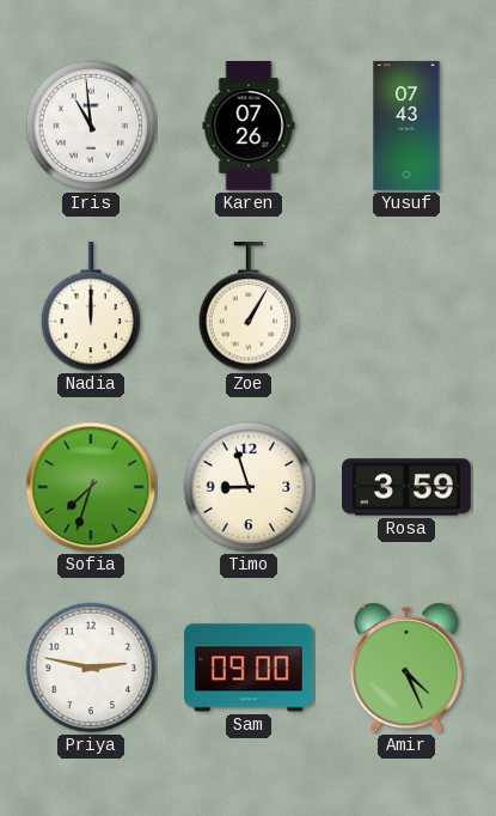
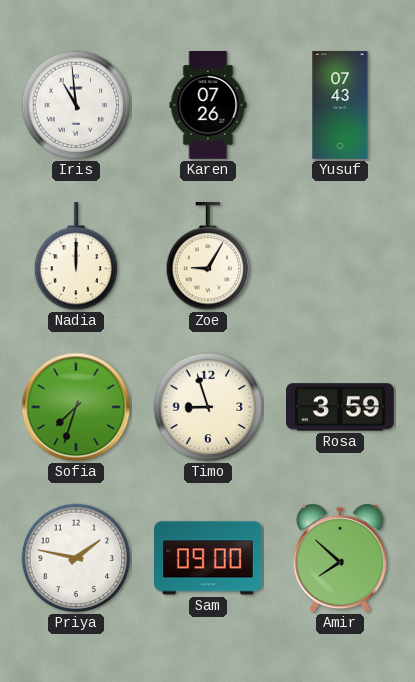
Zoe: 1:05 -> 9:05 (208, 257)
Priya: 2:47 -> 1:47 (76, 558)
Amir: 4:26 -> 7:52 (340, 558)
